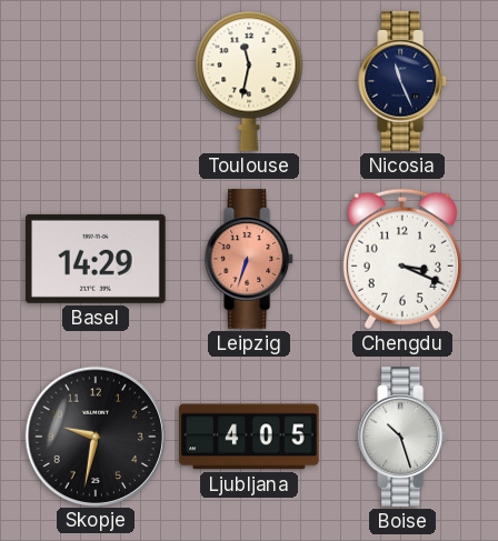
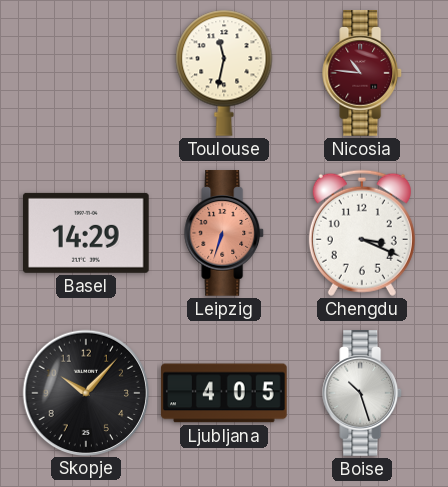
Nicosia: 11:26 -> 10:46 (363, 73)
Nicosia dial: navy -> burgundy (363, 73)
Skopje: 9:32 -> 10:07 (85, 392)
